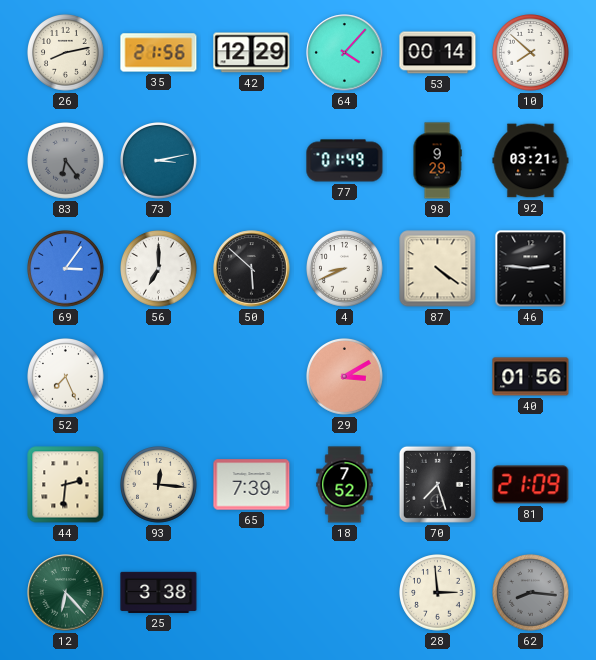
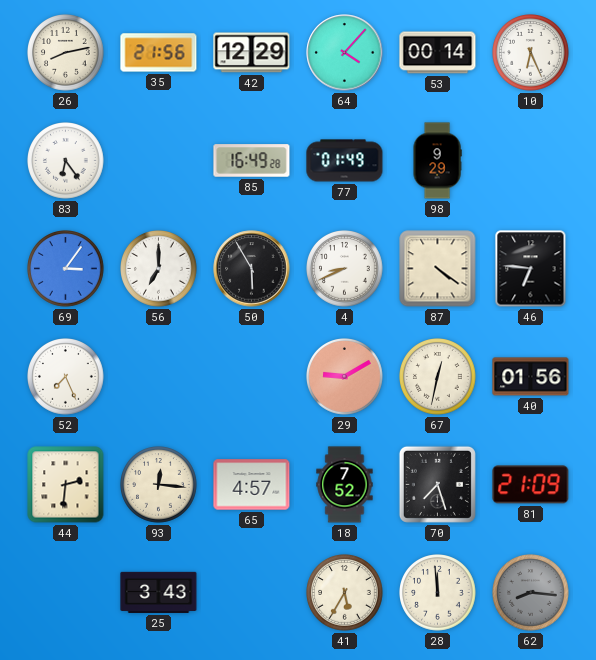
10: 7:52 -> 6:26 (531, 53)
83 dial: grey -> white (66, 161)
73: 3:13 -> none (159, 161)
85: none -> 16:49 (252, 161)
92: 03:21 -> none (531, 161)
50: 5:52 -> 5:55 (252, 269)
46: 2:46 -> 6:46 (531, 269)
29: 3:10 -> 9:10 (345, 377)
67: none -> 12:32 (438, 377)
65: 7:39 -> 4:57 (252, 485)
12: 6:23 -> none (66, 593)
25: 3:38 -> 3:43 (159, 592)
41: none -> 5:35 (345, 593)
28: 2:59 -> 11:59 (438, 593)
